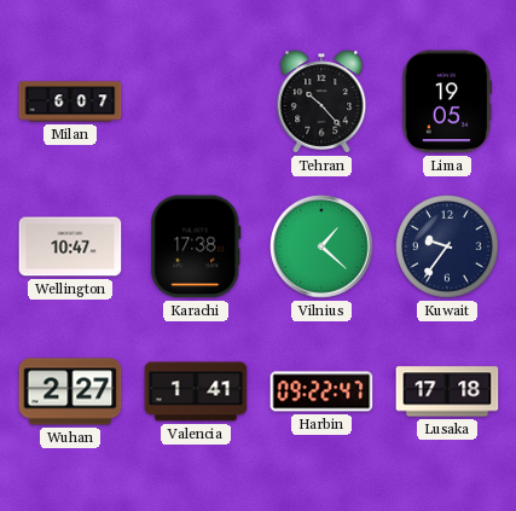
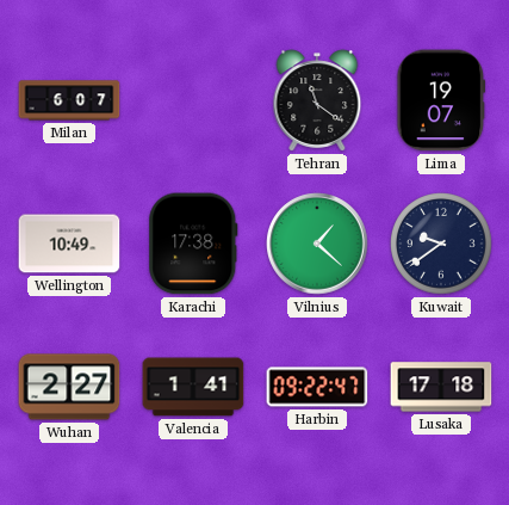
Tehran: 10:23 -> 11:21 (317, 100)
Lima: 19:05 -> 19:07 (441, 100)
Wellington: 10:47 -> 10:49 (69, 244)
Kuwait: 9:36 -> 9:39 (442, 245)
